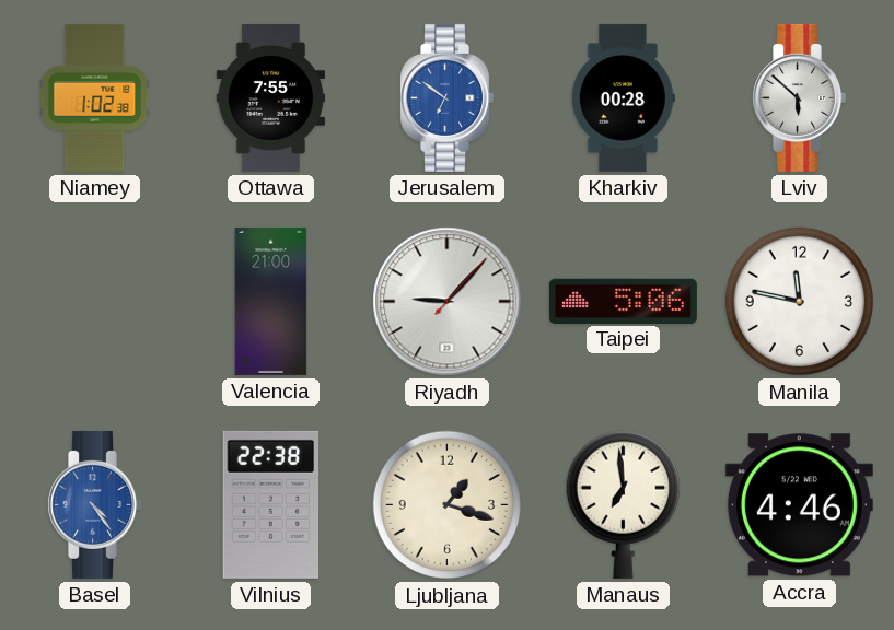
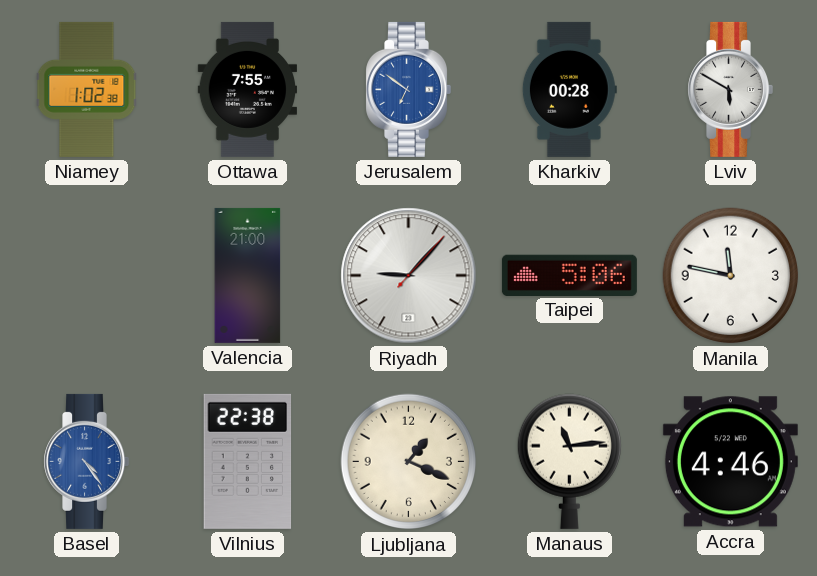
Lviv: 5:52 -> 5:50 (730, 89)
Ljubljana: 1:18 -> 1:19 (409, 462)
Manaus: 6:59 -> 11:14 (569, 461)
